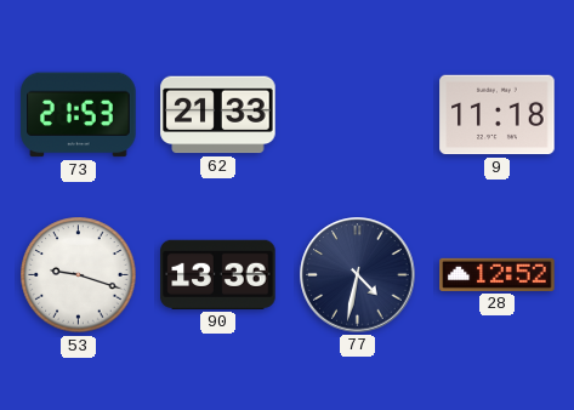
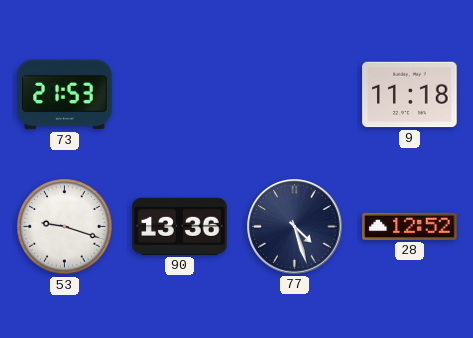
62: 21:33 -> none (218, 115)
77: 4:32 -> 4:27 (295, 227)
